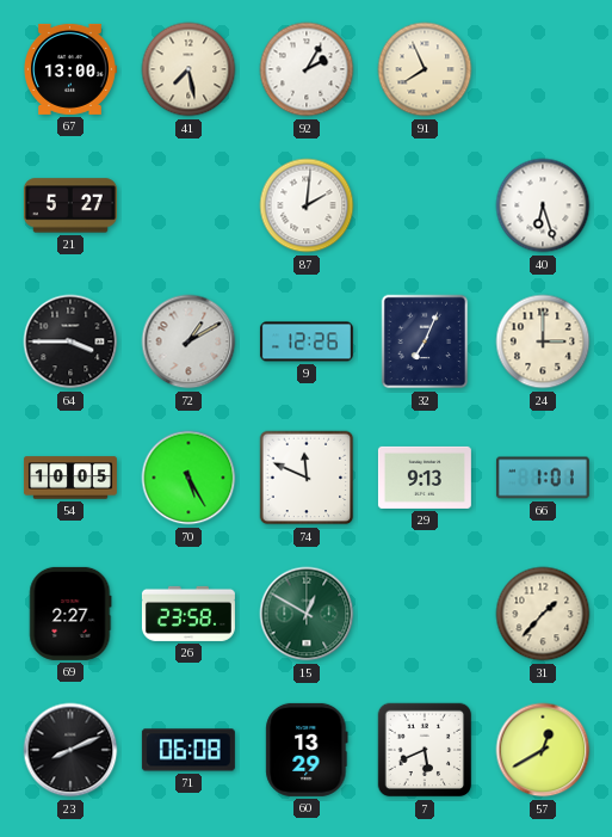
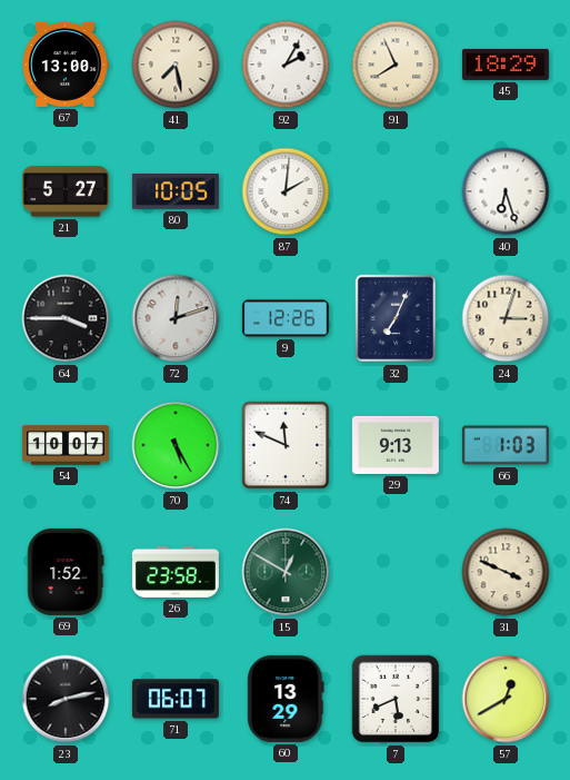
45: none -> 18:29 (506, 65)
80: none -> 10:05 (176, 191)
72: 1:10 -> 12:12 (176, 318)
24: 3:00 -> 3:03 (506, 318)
54: 10:05 -> 10:07 (66, 445)
66: 1:01 -> 1:03 (506, 445)
69: 2:27 -> 1:52 (66, 572)
31: 1:37 -> 3:49 (506, 572)
23: 8:11 -> 8:13 (66, 699)
71: 06:08 -> 06:07 (176, 699)
